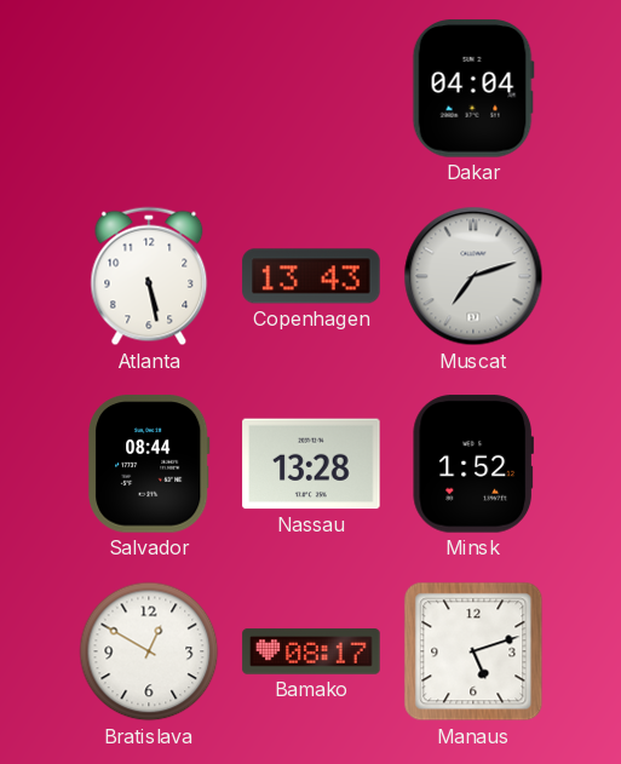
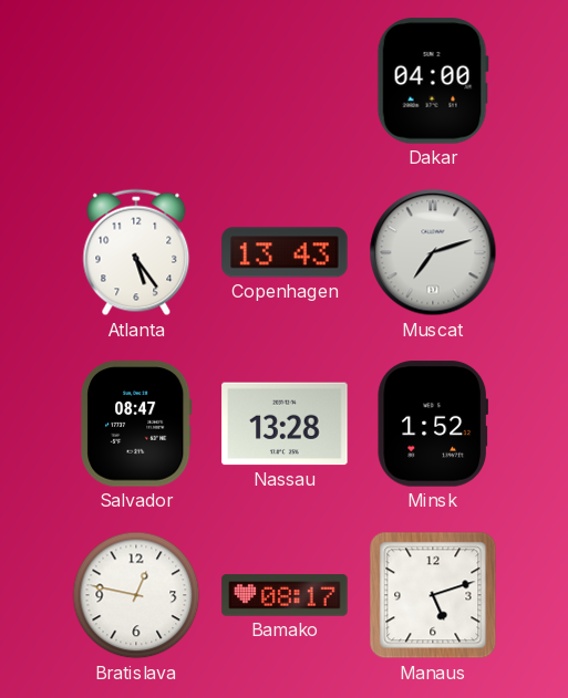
Dakar: 04:04 -> 04:00 (433, 81)
Atlanta: 5:28 -> 5:24 (136, 252)
Salvador: 08:44 -> 08:47 (137, 424)
Bratislava: 12:50 -> 12:47 (136, 595)
